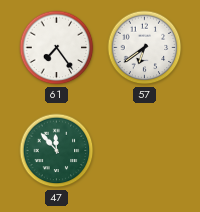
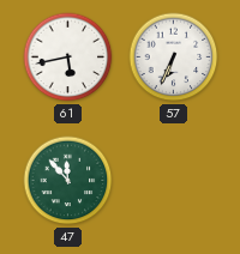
61: 7:24 -> 5:43 (68, 58)
57: 6:39 -> 6:34 (174, 58)
